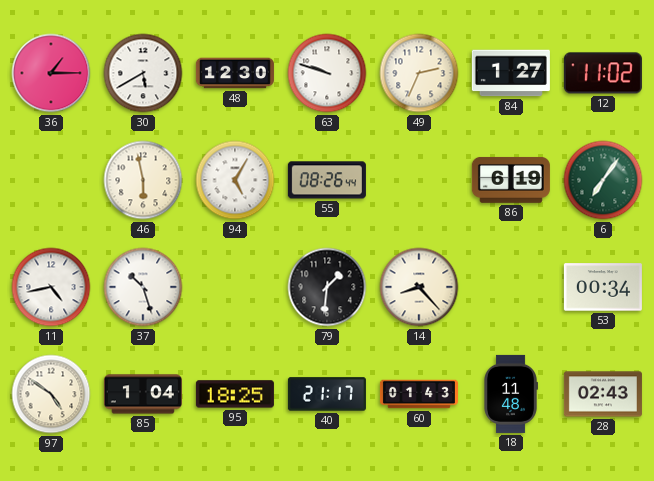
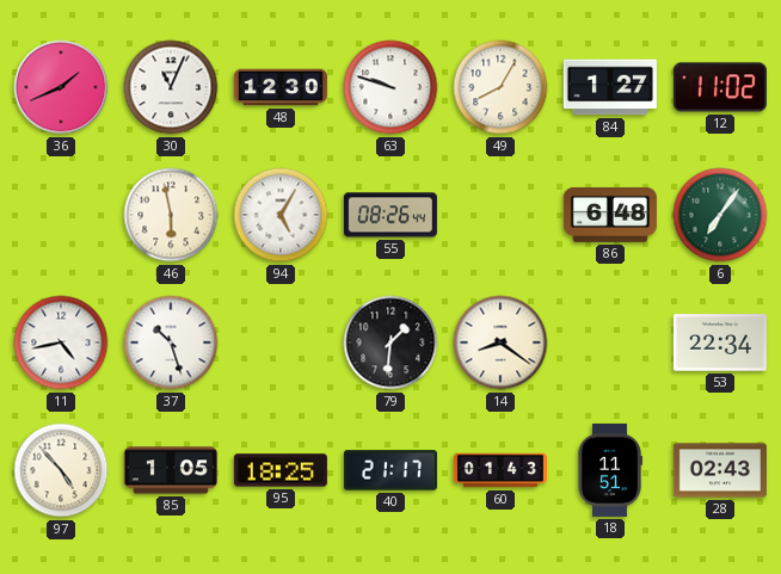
36: 1:15 -> 1:41 (61, 87)
30: 5:40 -> 11:04 (171, 87)
49: 2:34 -> 8:05 (500, 87)
86: 6:19 -> 6:48 (610, 215)
14: 8:23 -> 8:21 (500, 342)
53: 00:34 -> 22:34 (720, 342)
97: 4:51 -> 4:53 (61, 470)
85: 1:04 -> 1:05 (171, 470)
18: 11:48 -> 11:51 (610, 470)
